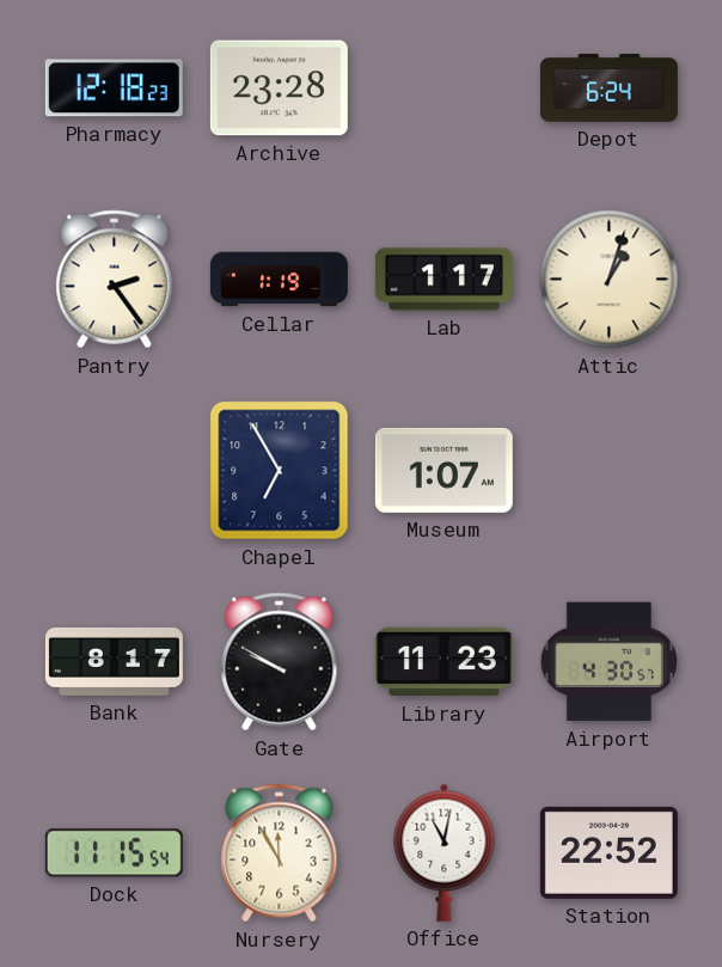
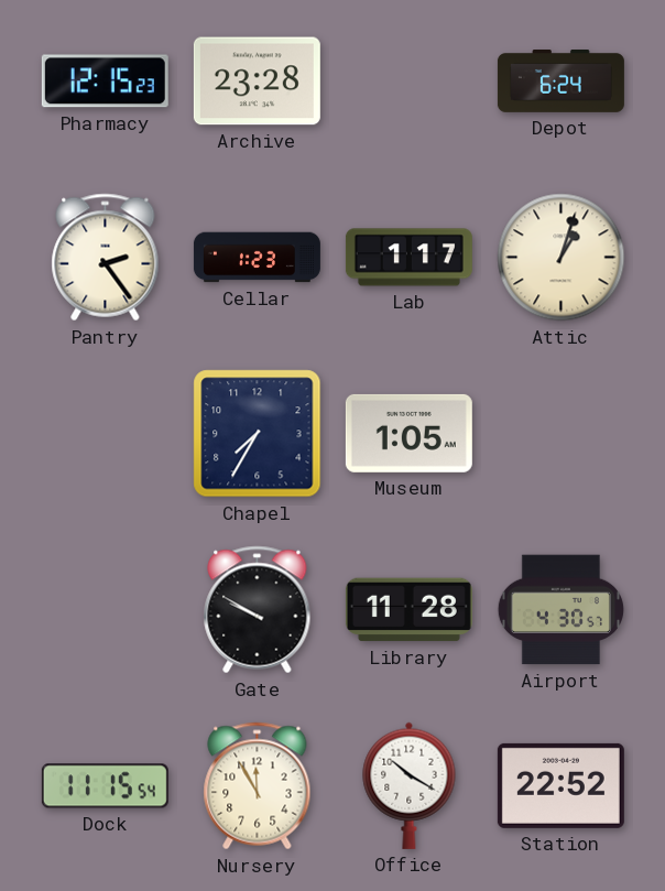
Pharmacy: 12:18 -> 12:15 (105, 82)
Cellar: 1:19 -> 1:23 (257, 258)
Chapel: 6:55 -> 7:35 (258, 434)
Museum: 1:07 -> 1:05 (408, 433)
Bank: 8:17 -> none (114, 661)
Library: 11:23 -> 11:28 (408, 610)
Office: 11:02 -> 10:20 (410, 785)
